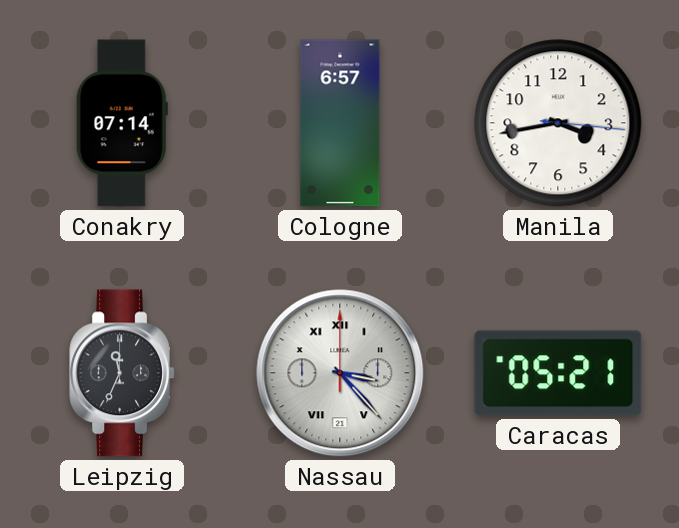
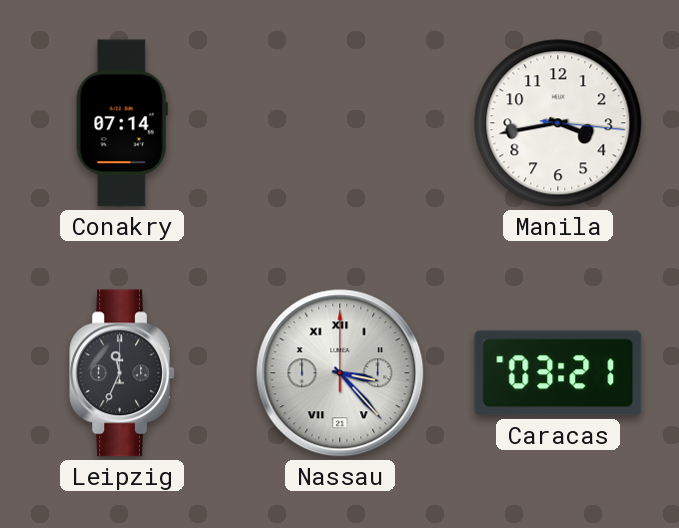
Cologne: 6:57 -> none (340, 123)
Caracas: 05:21 -> 03:21 (558, 373)
